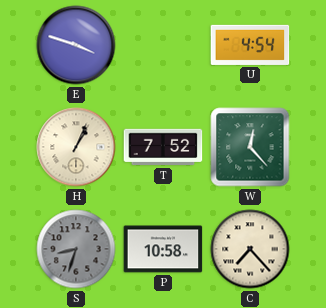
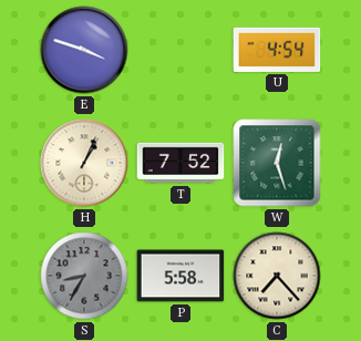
W: 12:23 -> 12:27 (277, 163)
S: 8:33 -> 8:35 (84, 276)
P: 10:58 -> 5:58 (180, 276)
